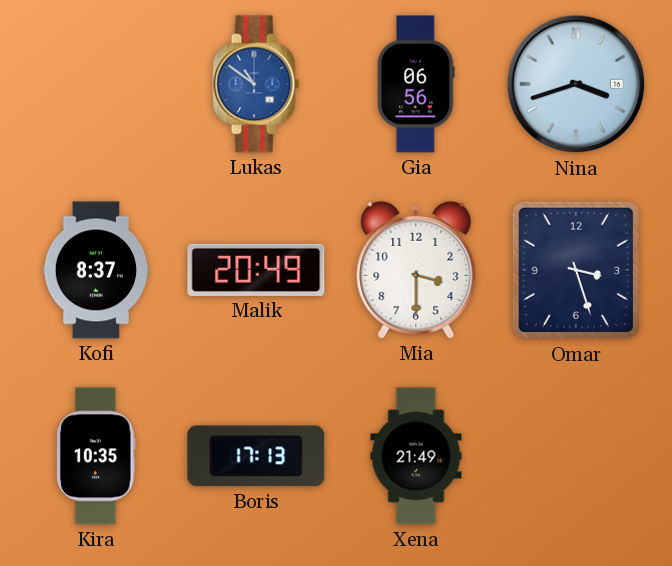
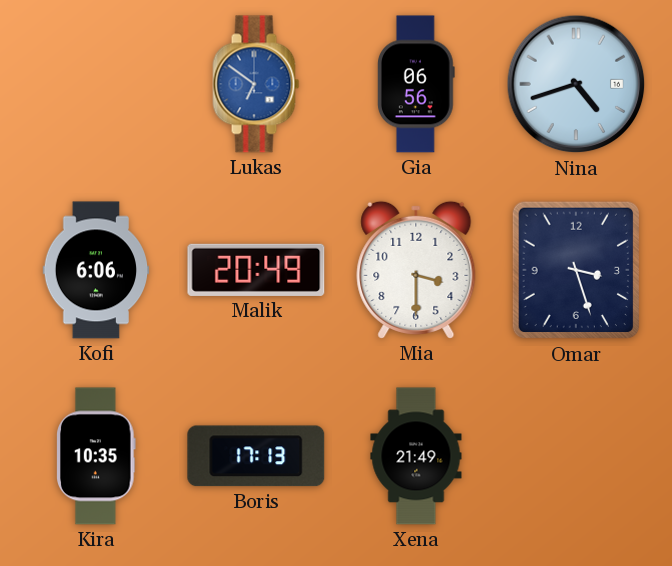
Lukas: 10:51 -> 6:51 (256, 84)
Nina: 3:42 -> 4:42 (576, 84)
Kofi: 8:37 -> 6:06 (96, 270)
